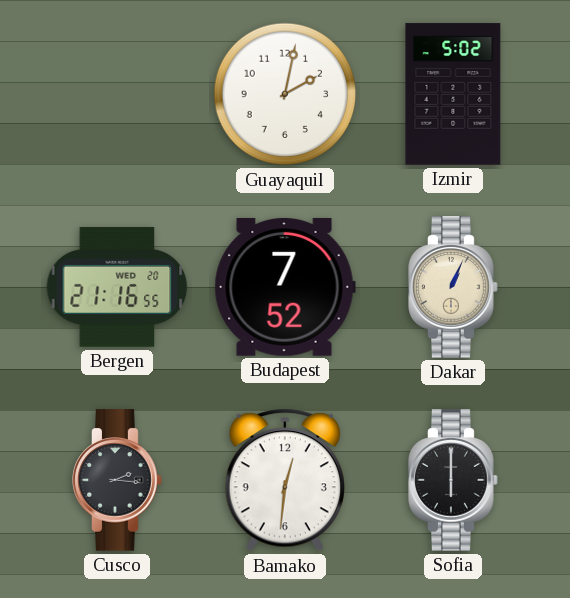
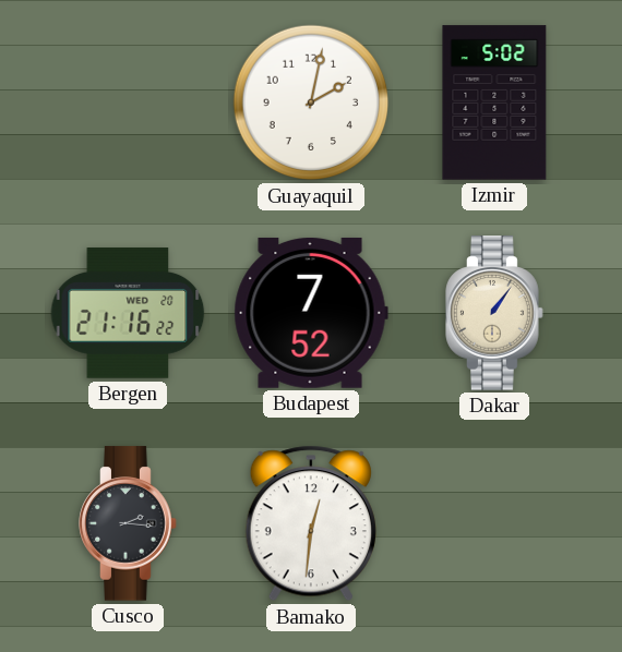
Bergen: 21:16:55 -> 21:16:22 (128, 313)
Dakar: 1:04 -> 1:06 (494, 313)
Sofia: 6:00 -> none (453, 480)
